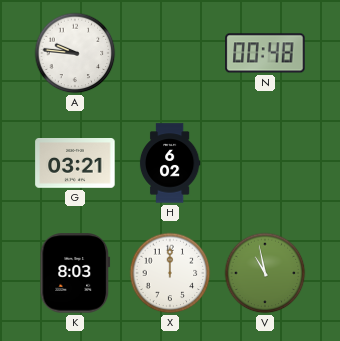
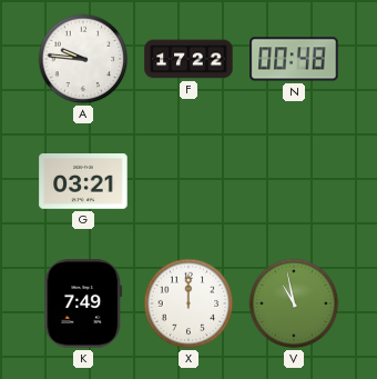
F: none -> 17:22 (188, 59)
H: 6:02 -> none (170, 163)
K: 8:03 -> 7:49 (83, 303)
